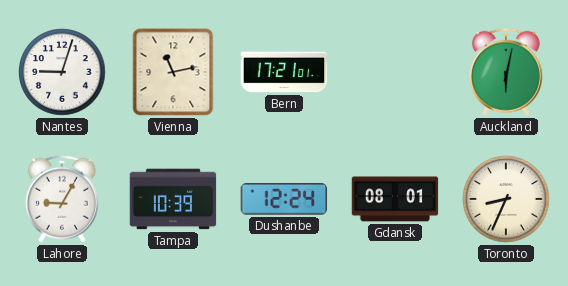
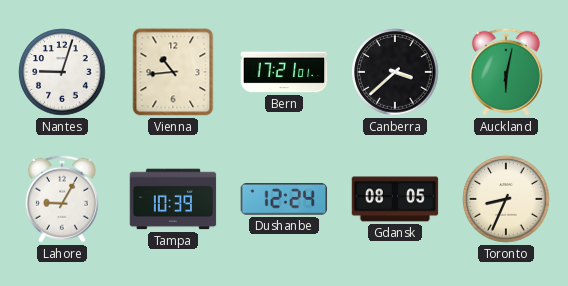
Vienna: 11:13 -> 10:44 (173, 72)
Canberra: none -> 3:38 (395, 72)
Gdansk: 08:01 -> 08:05 (395, 199)
